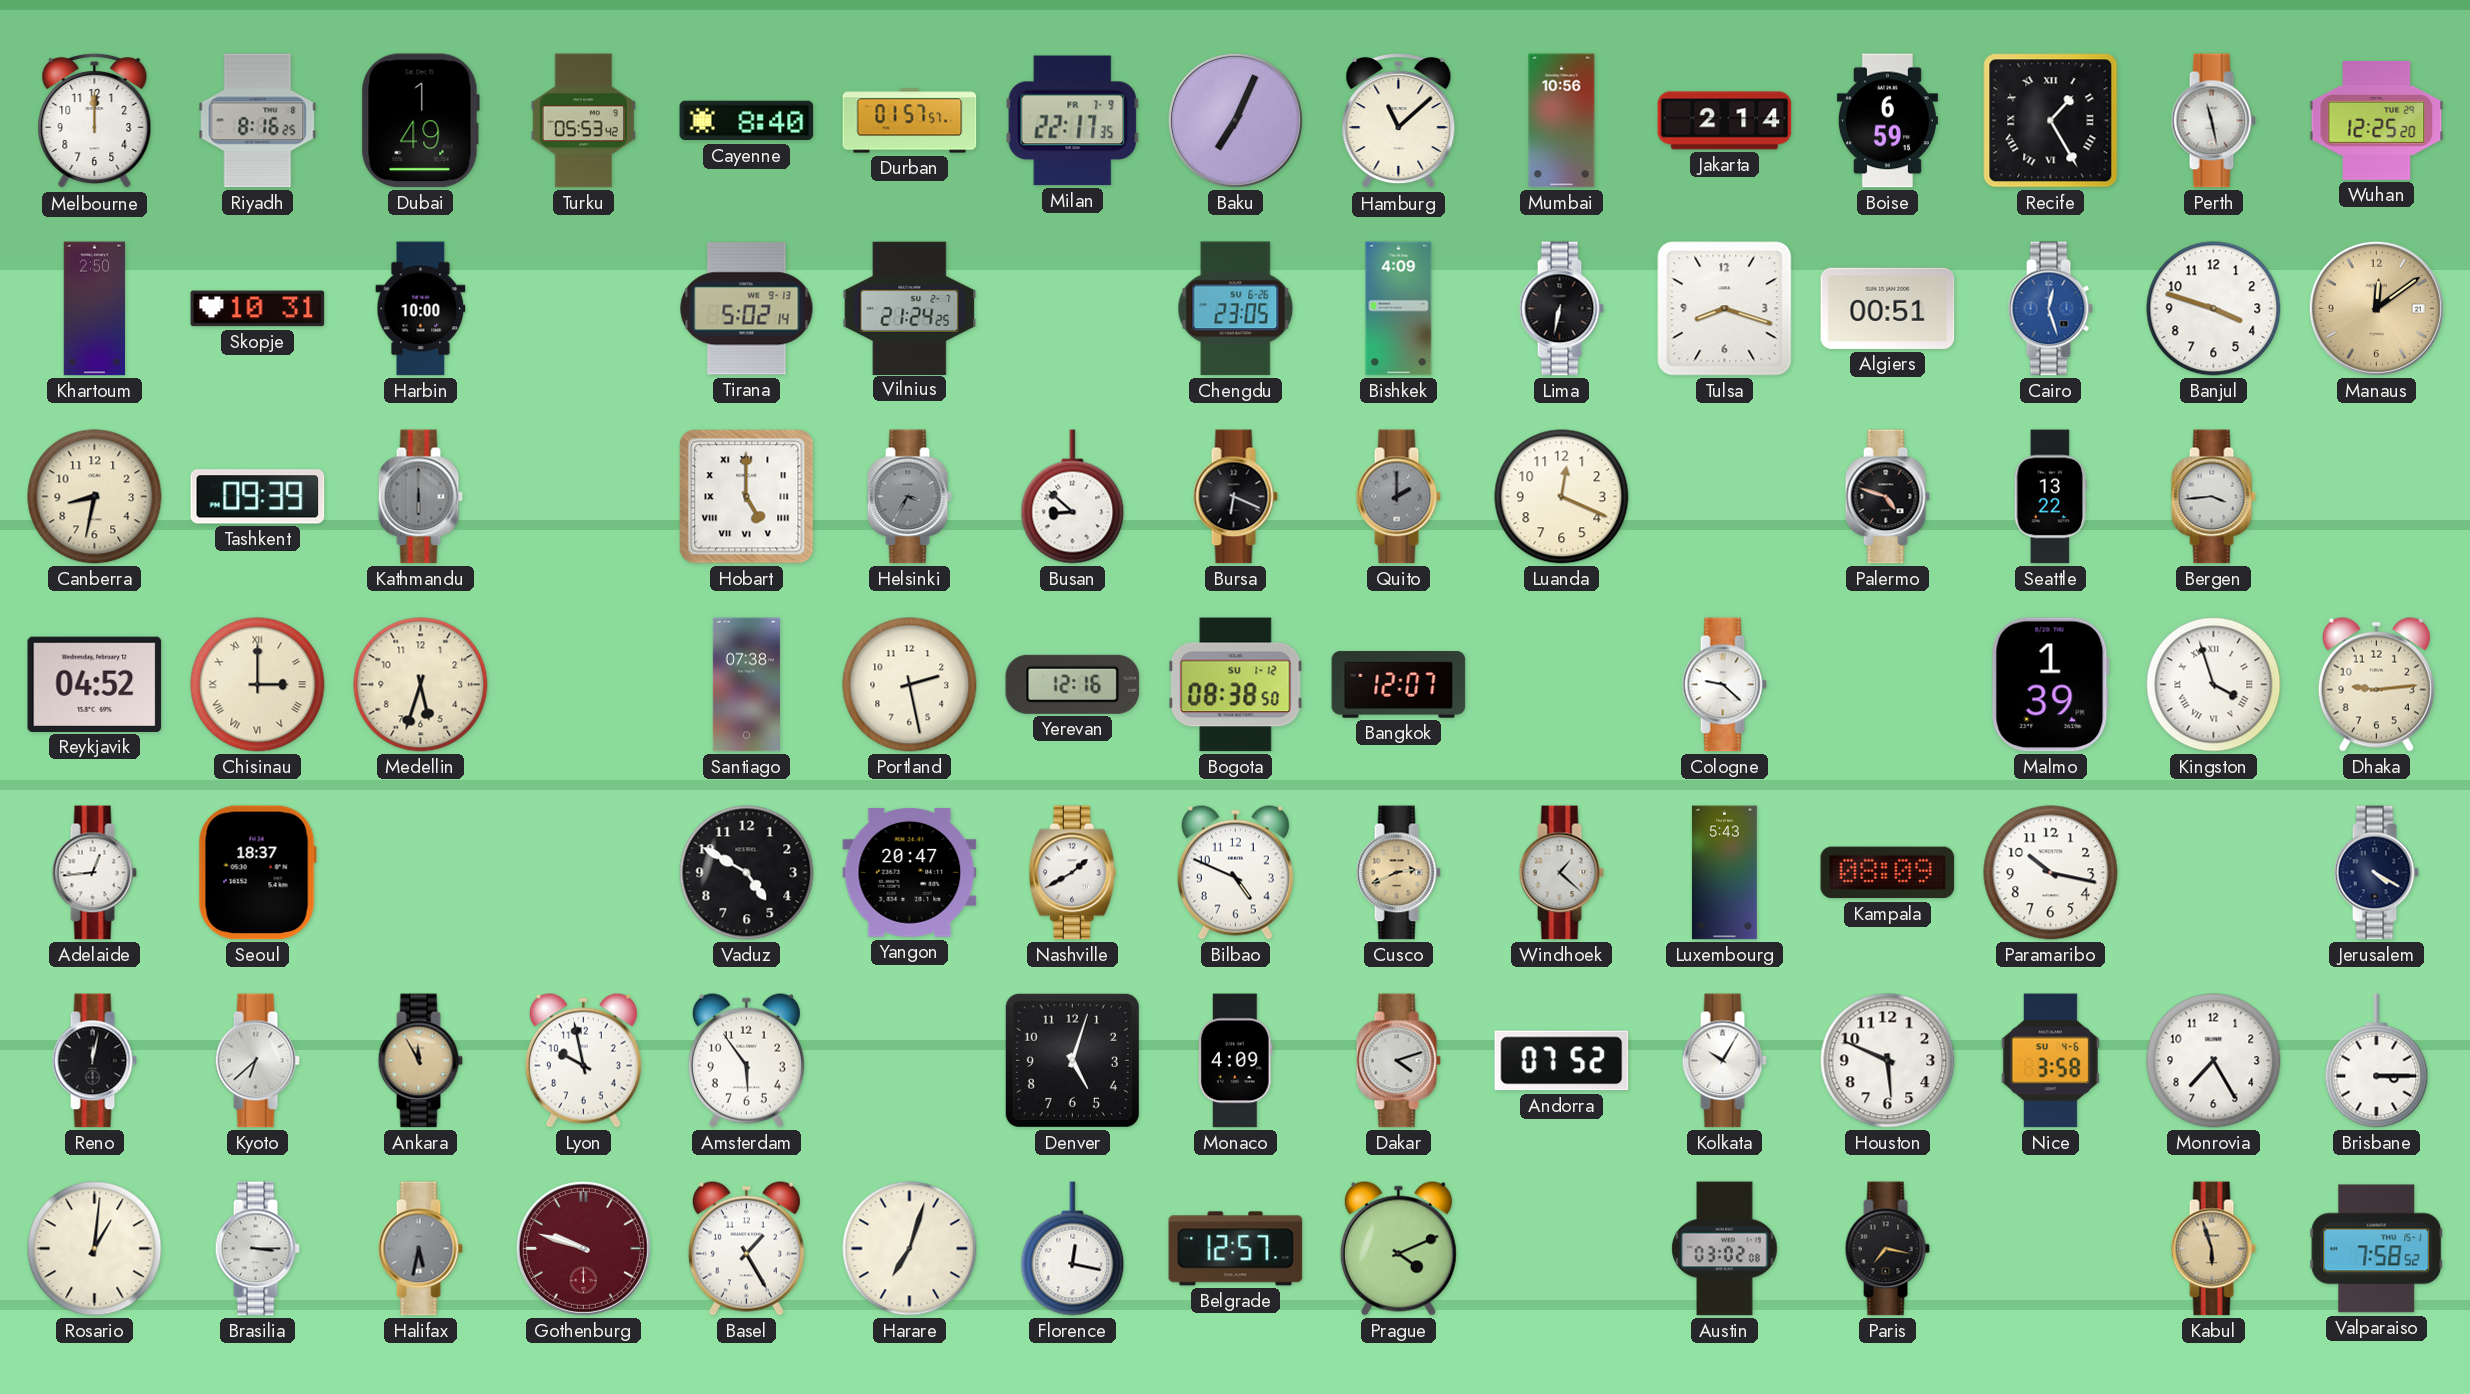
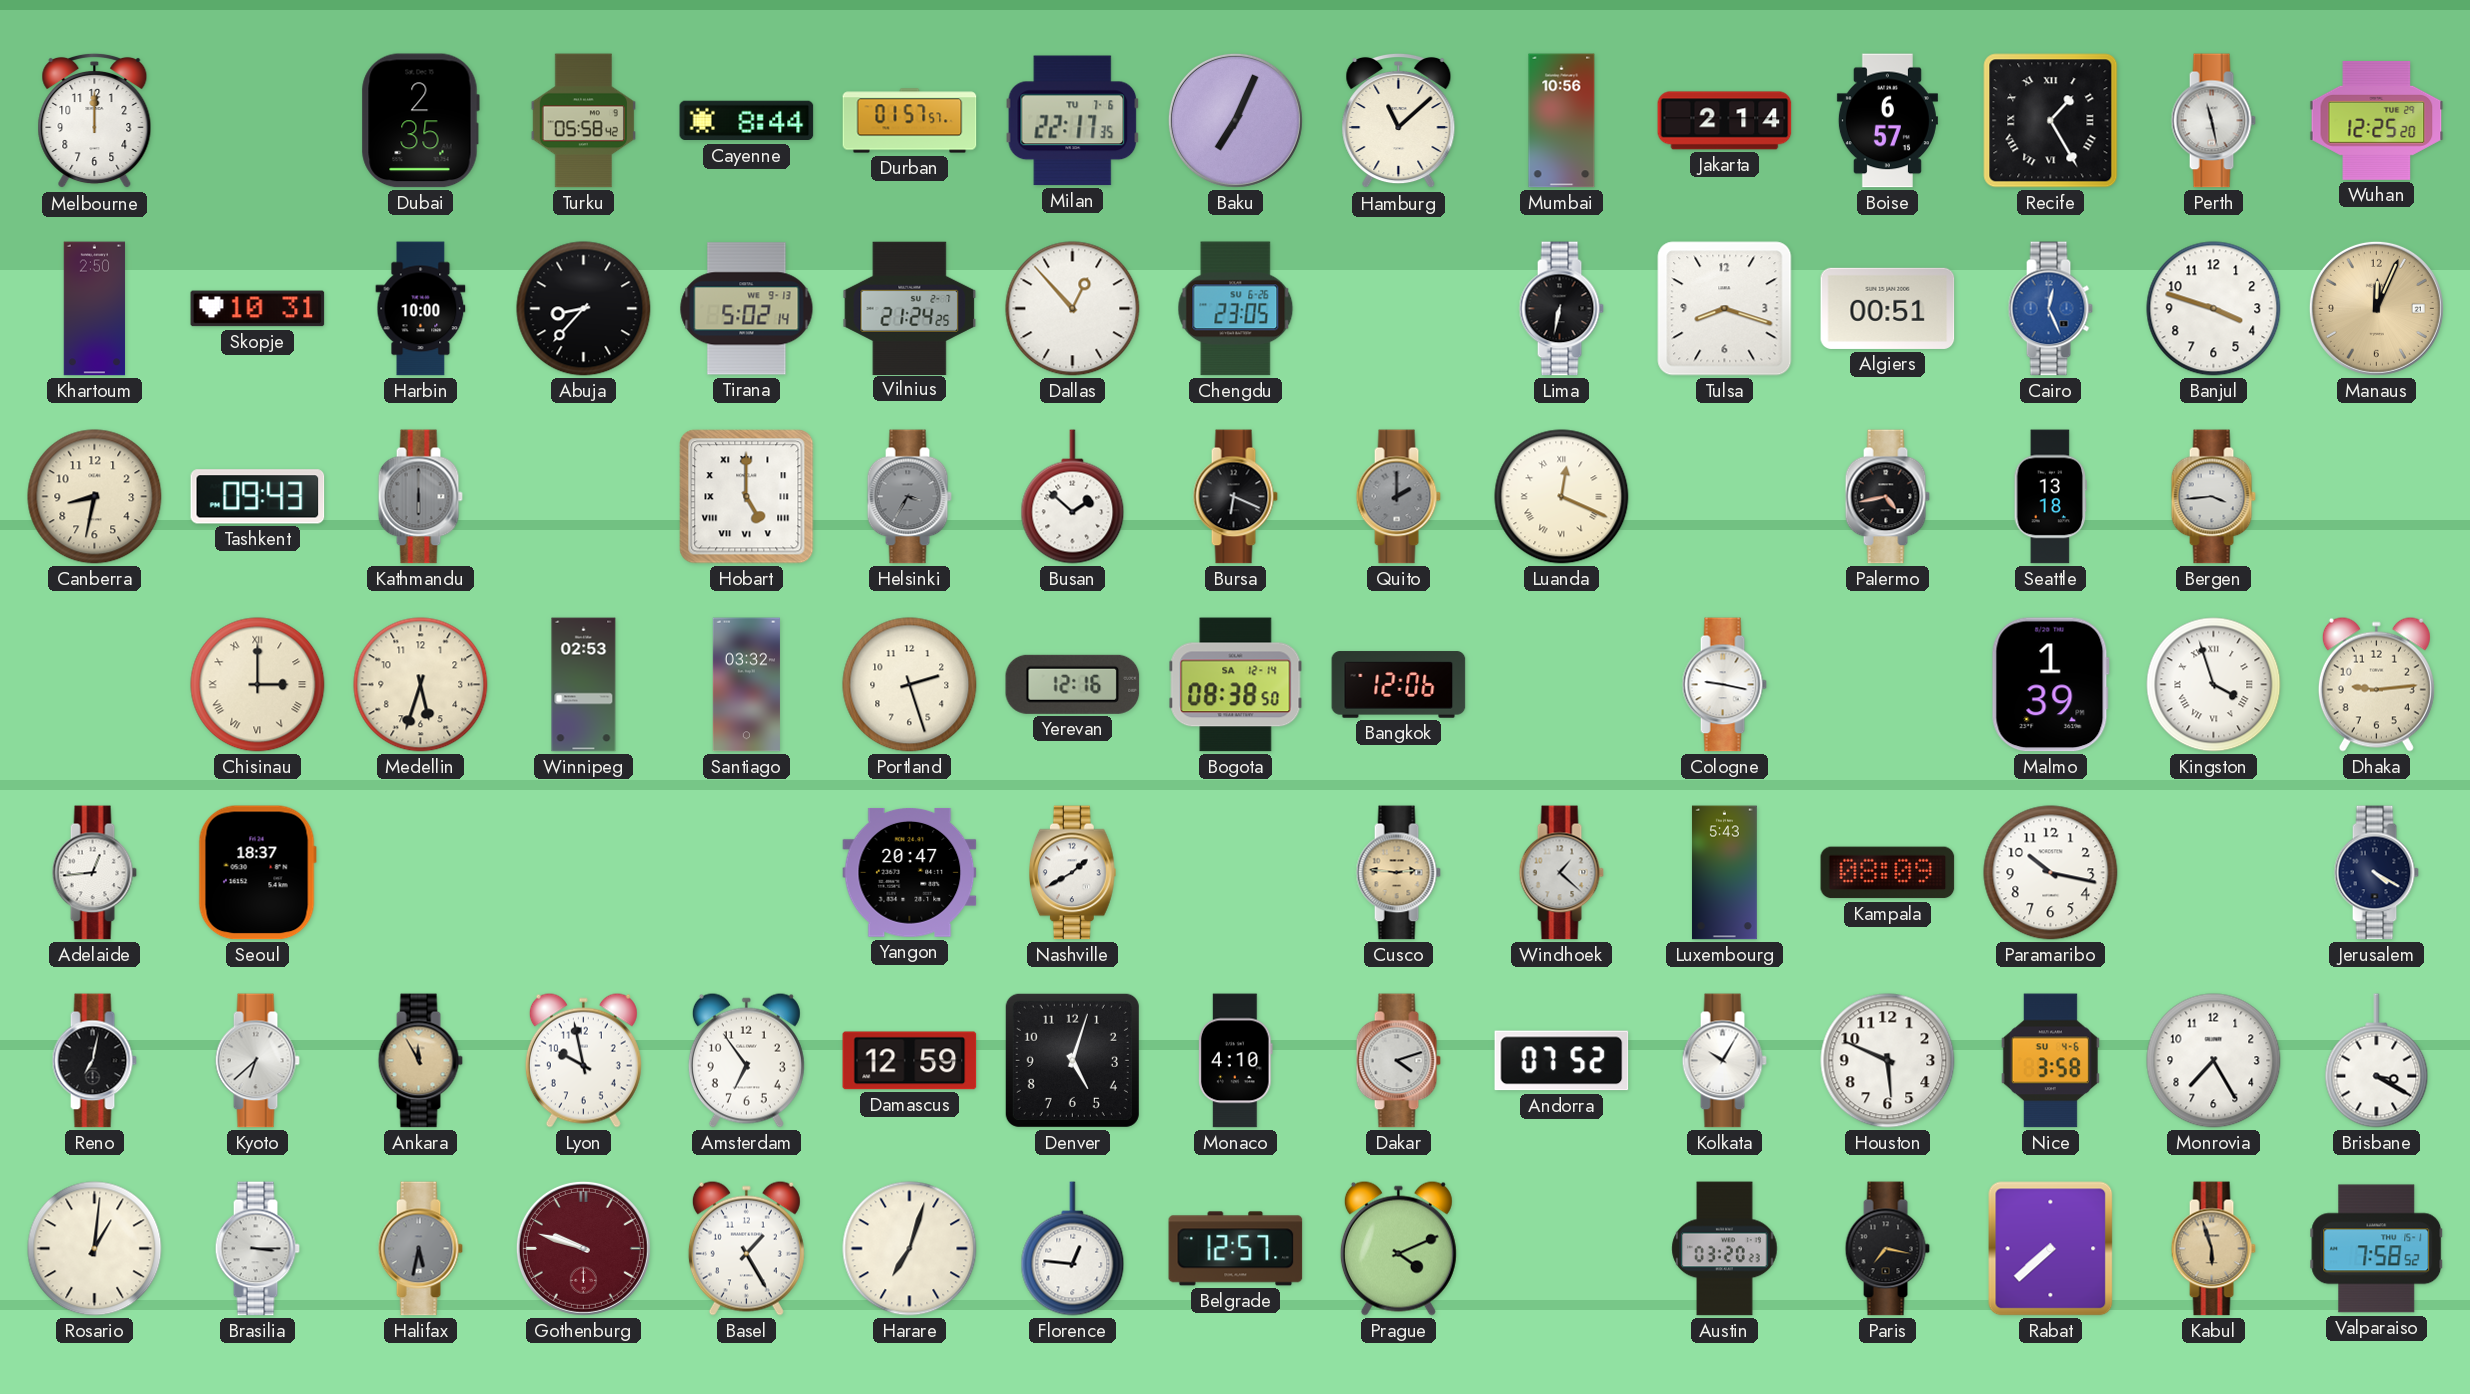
Riyadh: 8:16 -> none (258, 121)
Dubai: 1:49 -> 2:35 (420, 121)
Turku: 05:53 -> 05:58 (583, 121)
Cayenne: 8:40 -> 8:44 (747, 121)
Milan date: FR 7-9 -> TU 7-6 (1073, 121)
Boise: 6:59 -> 6:57 (1887, 121)
Abuja: none -> 8:37 (584, 309)
Dallas: none -> 12:53 (1073, 309)
Bishkek: 4:09 -> none (1399, 309)
Cairo: 12:27 -> 12:26 (2050, 309)
Manaus: 12:09 -> 12:04 (2376, 308)
Tashkent: 09:39 -> 09:43 (258, 497)
Busan: 8:52 -> 1:52 (1073, 497)
Luanda numerals: Arabic -> Roman (1562, 497)
Palermo: 4:48 -> 4:43 (1887, 497)
Seattle: 13:22 -> 13:18 (2050, 497)
Reykjavik: 04:52 -> none (95, 684)
Winnipeg: none -> 02:53 (584, 685)
Santiago: 07:38 -> 03:32 (746, 685)
Portland: 2:28 -> 2:27 (910, 685)
Bogota date: SU 1-12 -> SA 12-14 (1236, 685)
Bangkok: 12:07 -> 12:06 (1399, 685)
Cologne: 9:22 -> 9:17 (1724, 685)
Vaduz: 4:50 -> none (747, 873)
Bilbao: 4:49 -> none (1235, 872)
Cusco: 2:41 -> 2:46 (1398, 873)
Reno: 12:02 -> 7:02 (94, 1061)
Amsterdam: 5:54 -> 6:54 (746, 1060)
Damascus: none -> 12:59 (910, 1061)
Monaco: 4:09 -> 4:10 (1235, 1061)
Brisbane: 3:15 -> 3:20 (2377, 1061)
Florence: 12:17 -> 12:46 (1073, 1249)
Austin: 03:02 -> 03:20 (1725, 1249)
Rabat: none -> 7:38 (2051, 1249)
